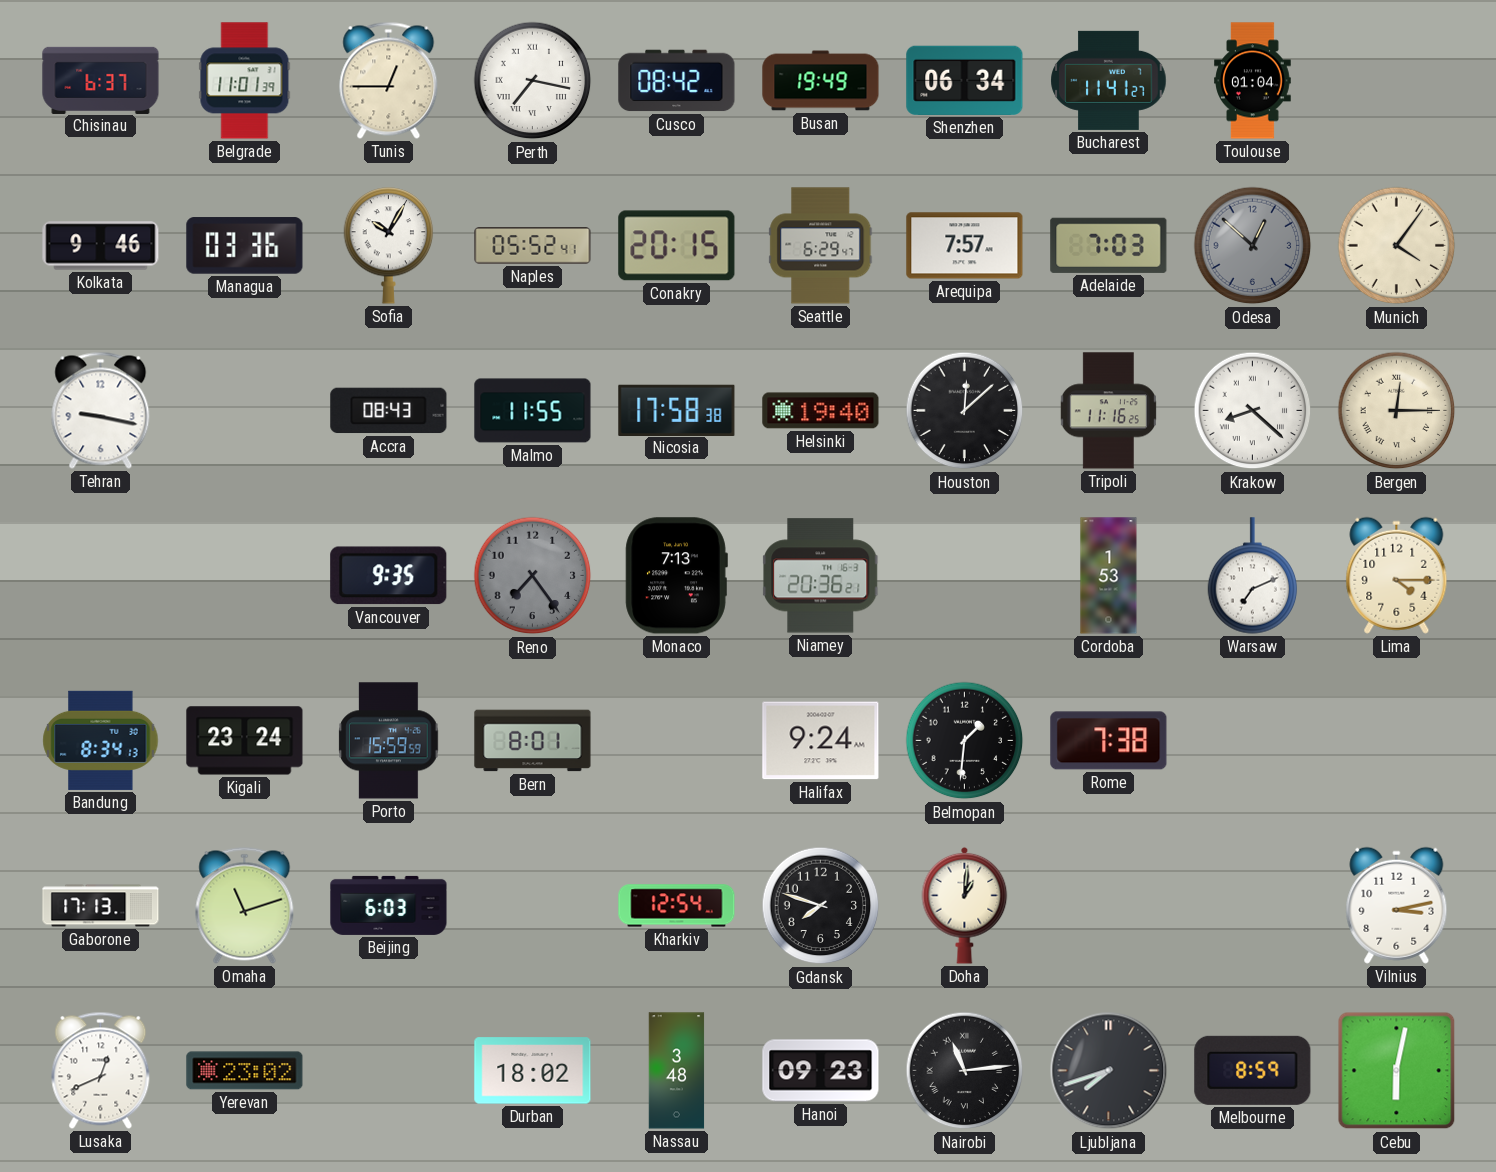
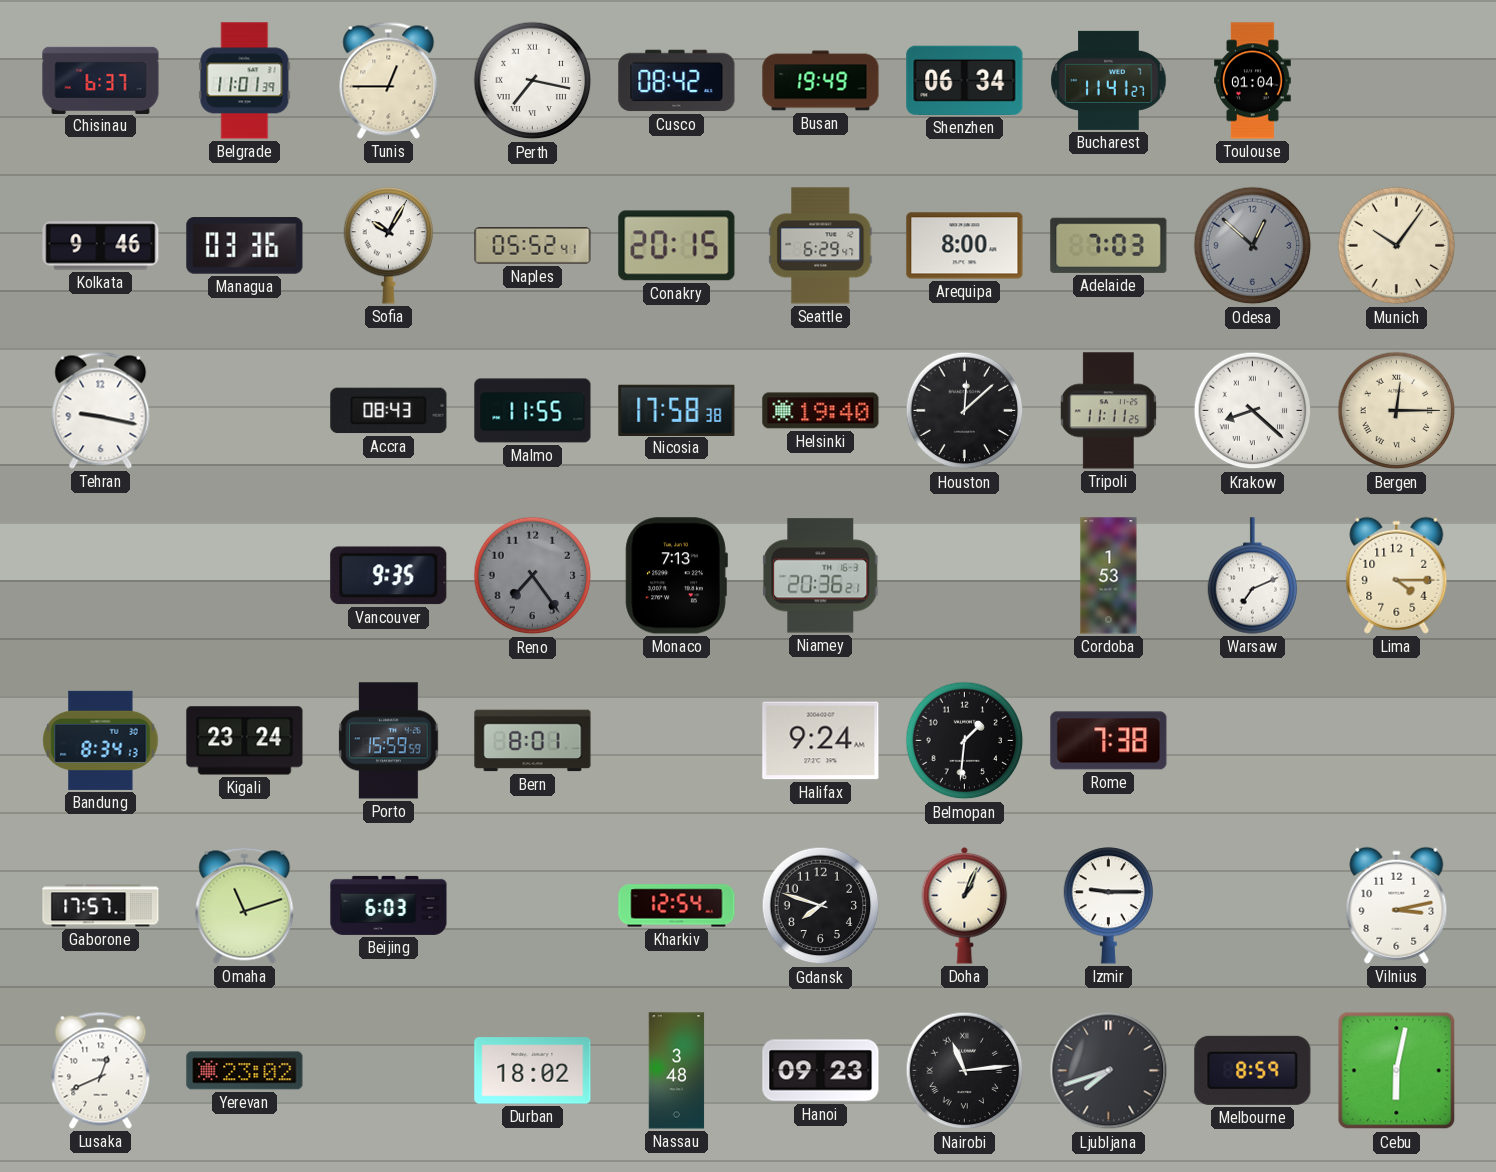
Arequipa: 7:57 -> 8:00 (965, 246)
Munich: 4:06 -> 10:06 (1397, 246)
Tripoli: 11:16 -> 11:11 (1108, 411)
Gaborone: 17:13 -> 17:57 (101, 906)
Doha: 1:01 -> 1:04 (965, 905)
Izmir: none -> 9:15 (1109, 906)
